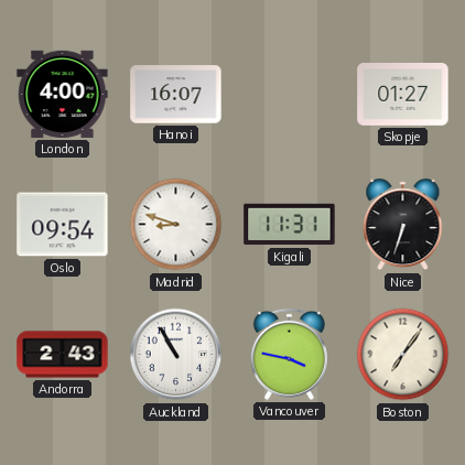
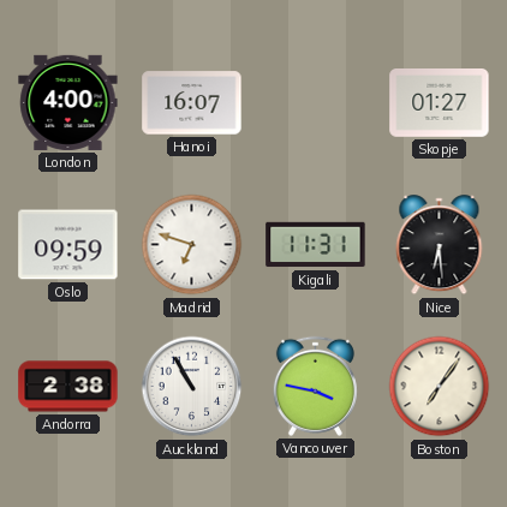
Oslo: 09:54 -> 09:59 (68, 245)
Madrid: 8:48 -> 6:48 (192, 245)
Nice: 6:33 -> 6:29 (440, 245)
Andorra: 2:43 -> 2:38 (68, 387)
